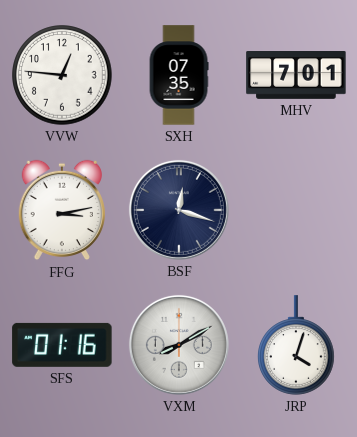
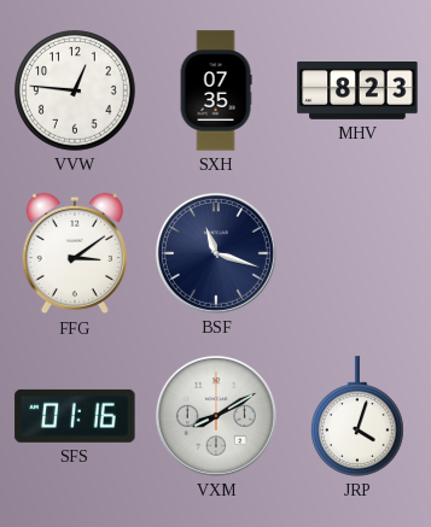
MHV: 7:01 -> 8:23 (357, 92)
FFG: 3:13 -> 3:09 (75, 253)
BSF: 12:18 -> 11:18 (216, 253)
